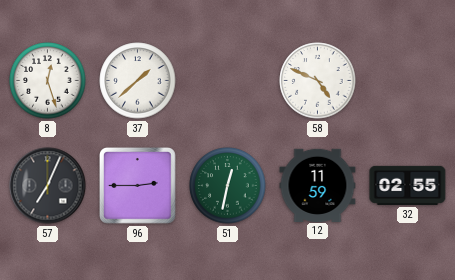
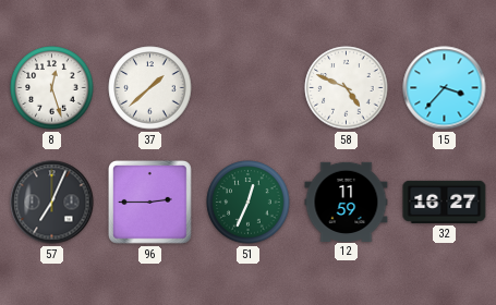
15: none -> 3:37 (445, 88)
51: 12:32 -> 12:34 (249, 203)
32: 02:55 -> 16:27 (445, 202)
